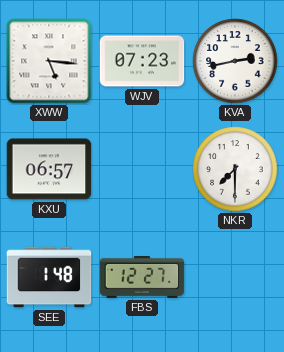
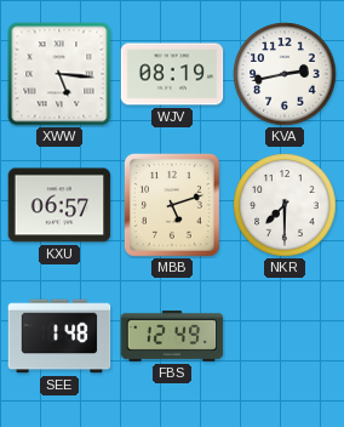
WJV: 07:23 -> 08:19 (172, 74)
MBB: none -> 5:12 (172, 205)
FBS: 12:27 -> 12:49 (172, 336)
